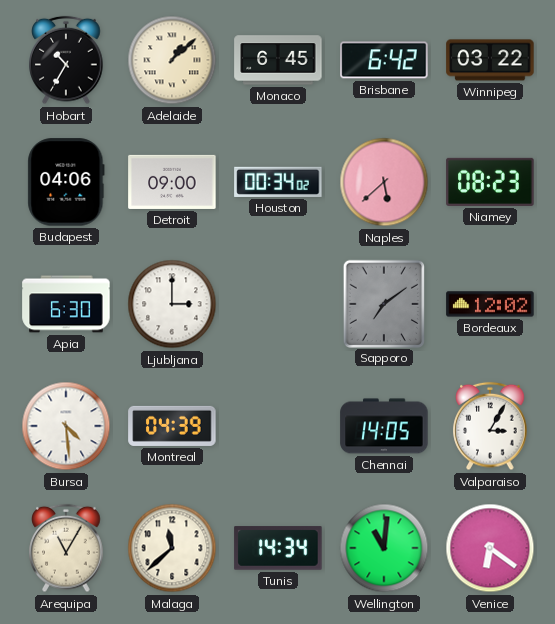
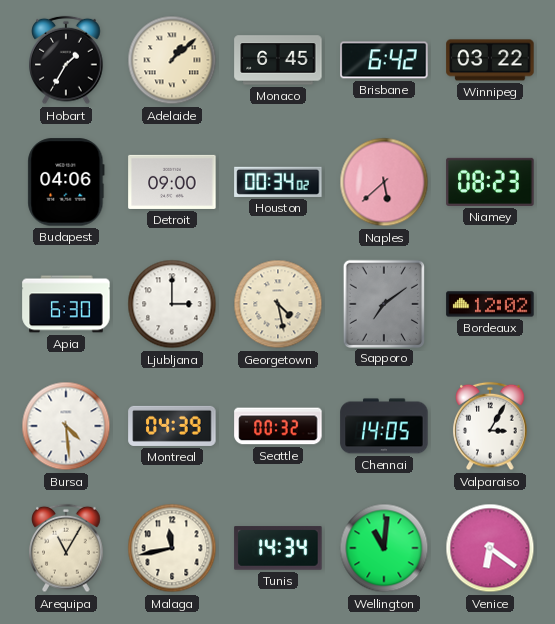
Hobart: 10:35 -> 1:35 (66, 60)
Georgetown: none -> 4:28 (278, 304)
Seattle: none -> 00:32 (278, 426)
Malaga: 11:38 -> 11:43 (172, 548)
